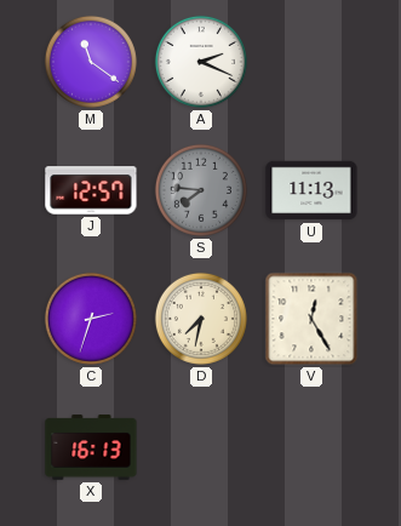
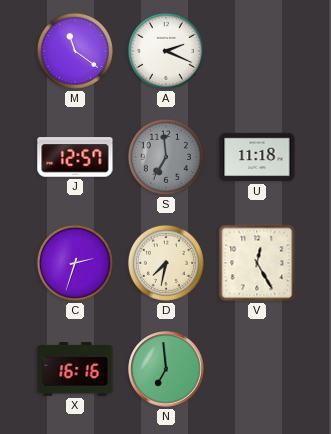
S: 7:46 -> 6:59 (166, 157)
U: 11:13 -> 11:18 (257, 157)
X: 16:13 -> 16:16 (75, 369)
N: none -> 6:59 (166, 369)
